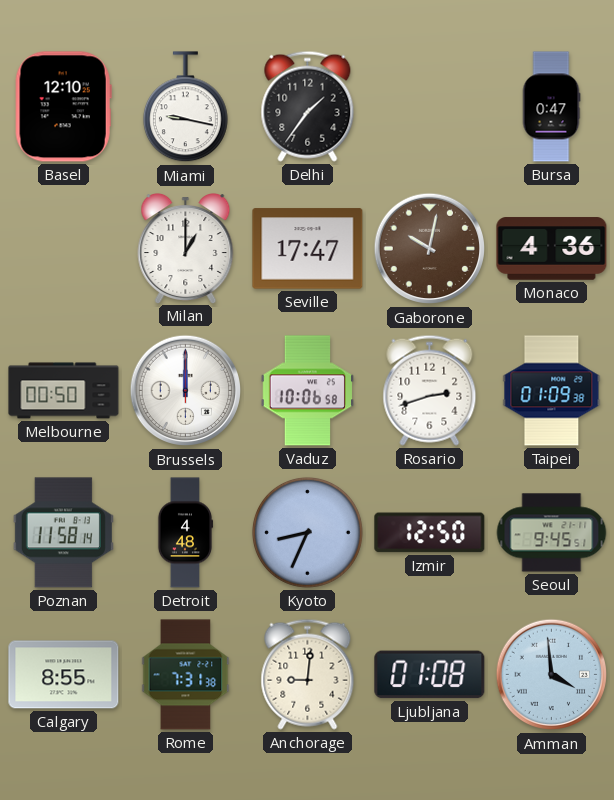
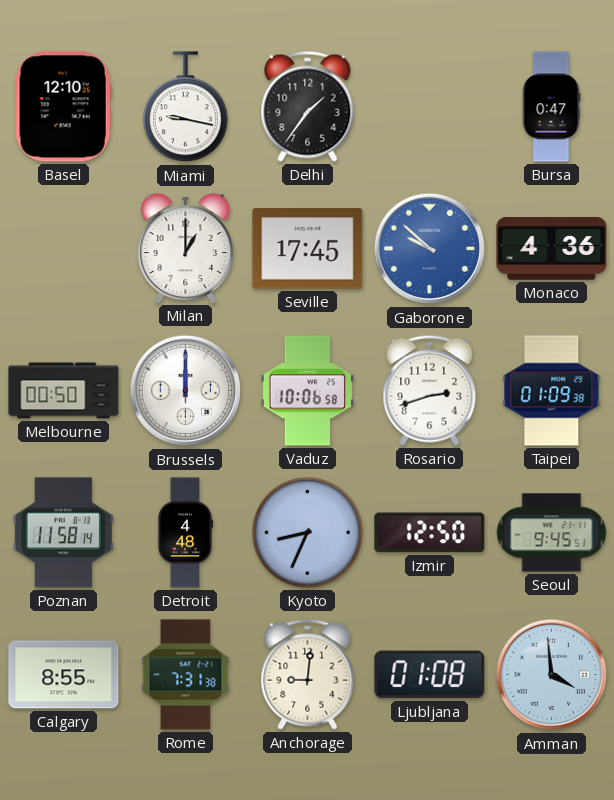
Seville: 17:47 -> 17:45 (308, 249)
Gaborone: 10:02 -> 9:52 (430, 249)
Gaborone dial: brown -> blue (430, 249)
